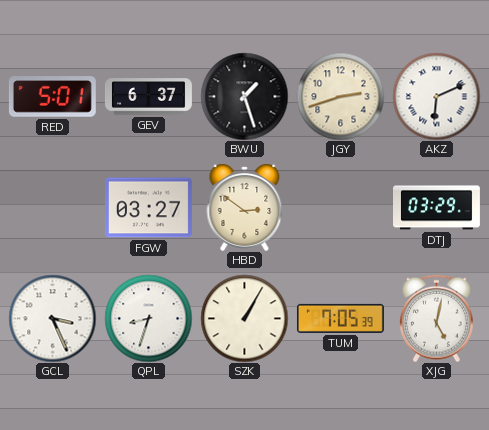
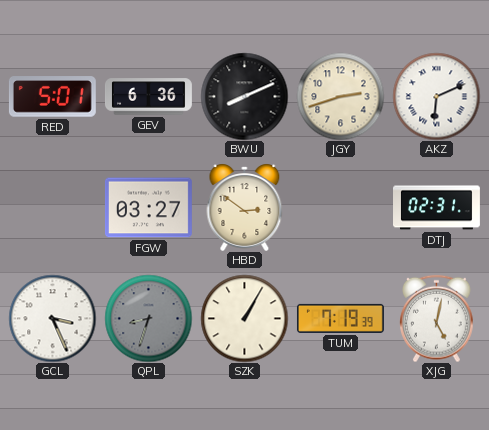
GEV: 6:37 -> 6:36 (148, 97)
BWU: 1:27 -> 8:11 (244, 96)
DTJ: 03:29 -> 02:31 (437, 208)
QPL dial: white -> grey (148, 318)
TUM: 7:05 -> 7:19 (340, 318)
